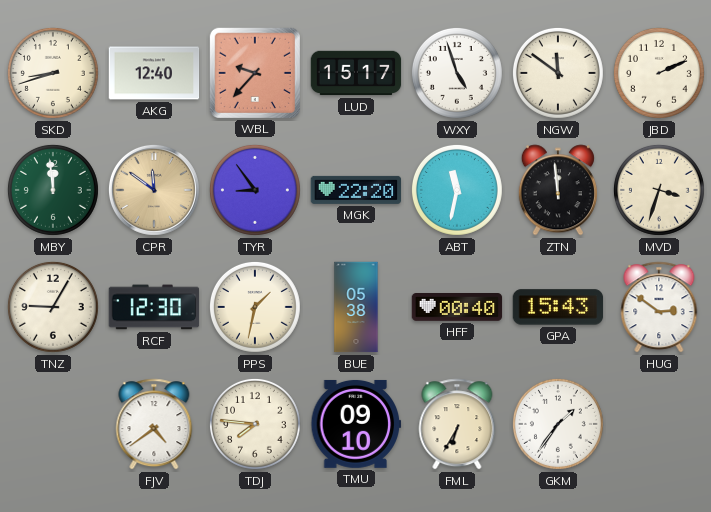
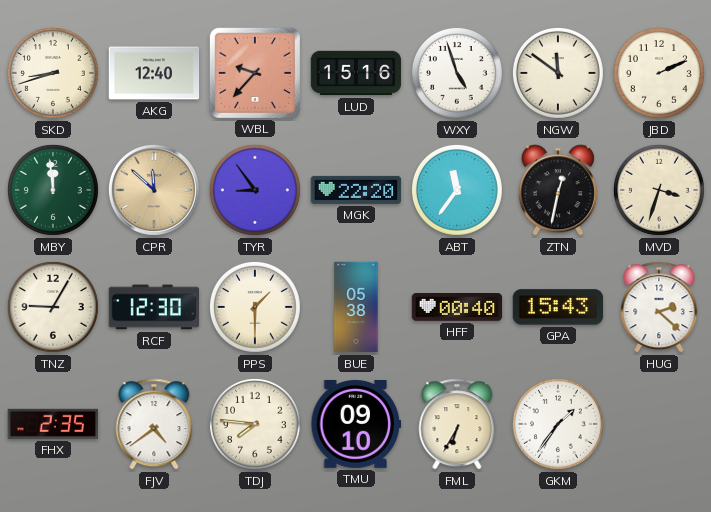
LUD: 15:17 -> 15:16 (356, 73)
CPR: 11:51 -> 11:52 (154, 190)
ABT: 11:32 -> 11:36 (457, 190)
ZTN: 11:59 -> 12:32 (558, 190)
PPS: 1:32 -> 1:30 (255, 307)
HUG: 2:51 -> 2:22 (659, 307)
FHX: none -> 2:35 (52, 424)
